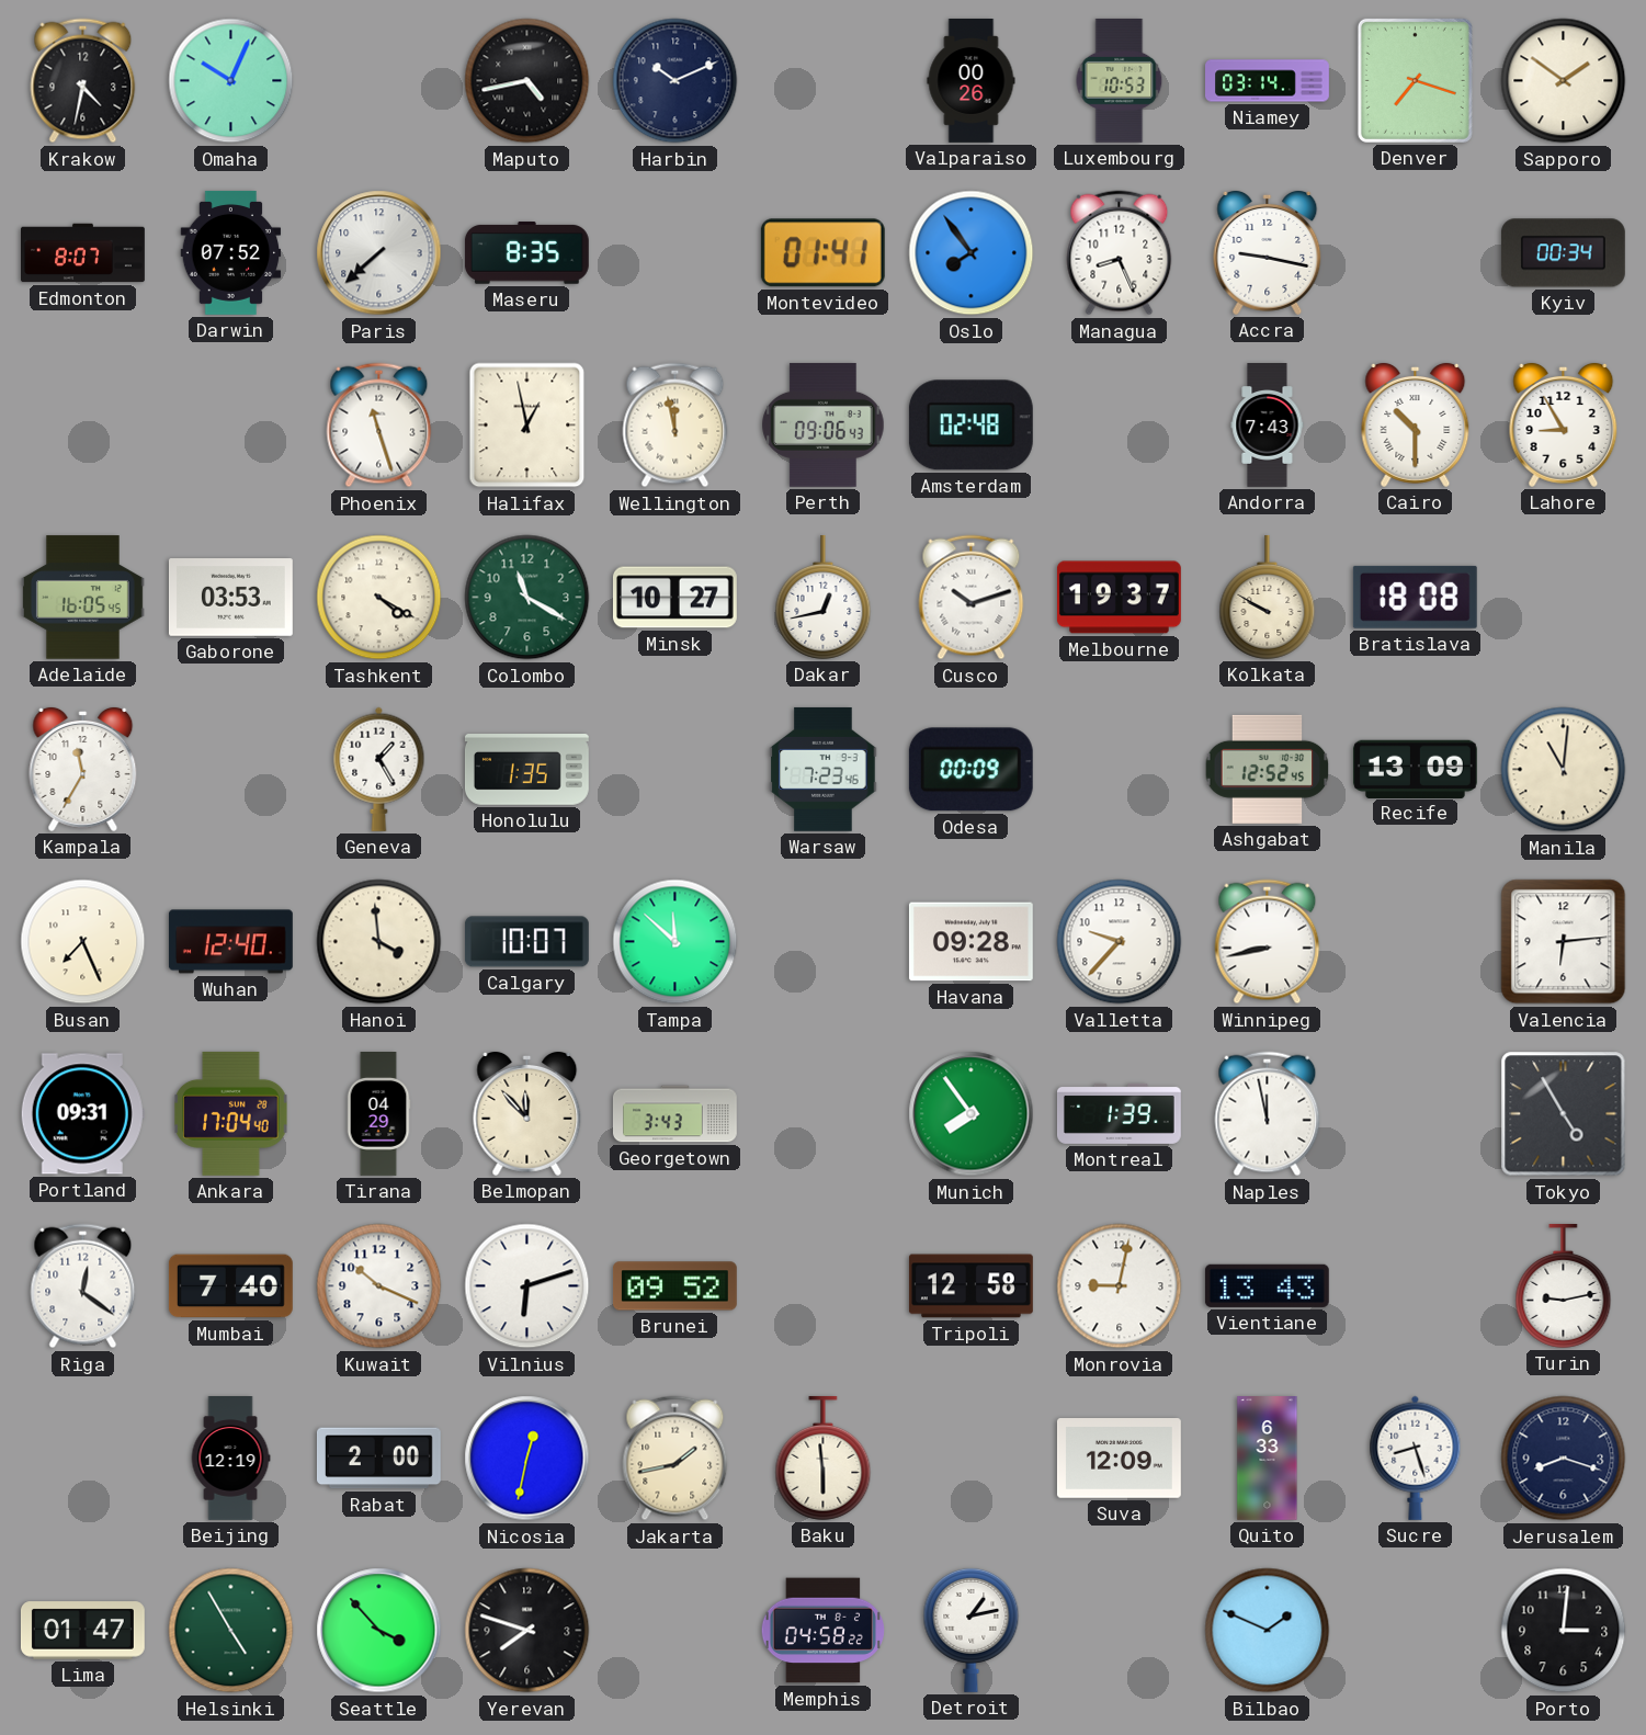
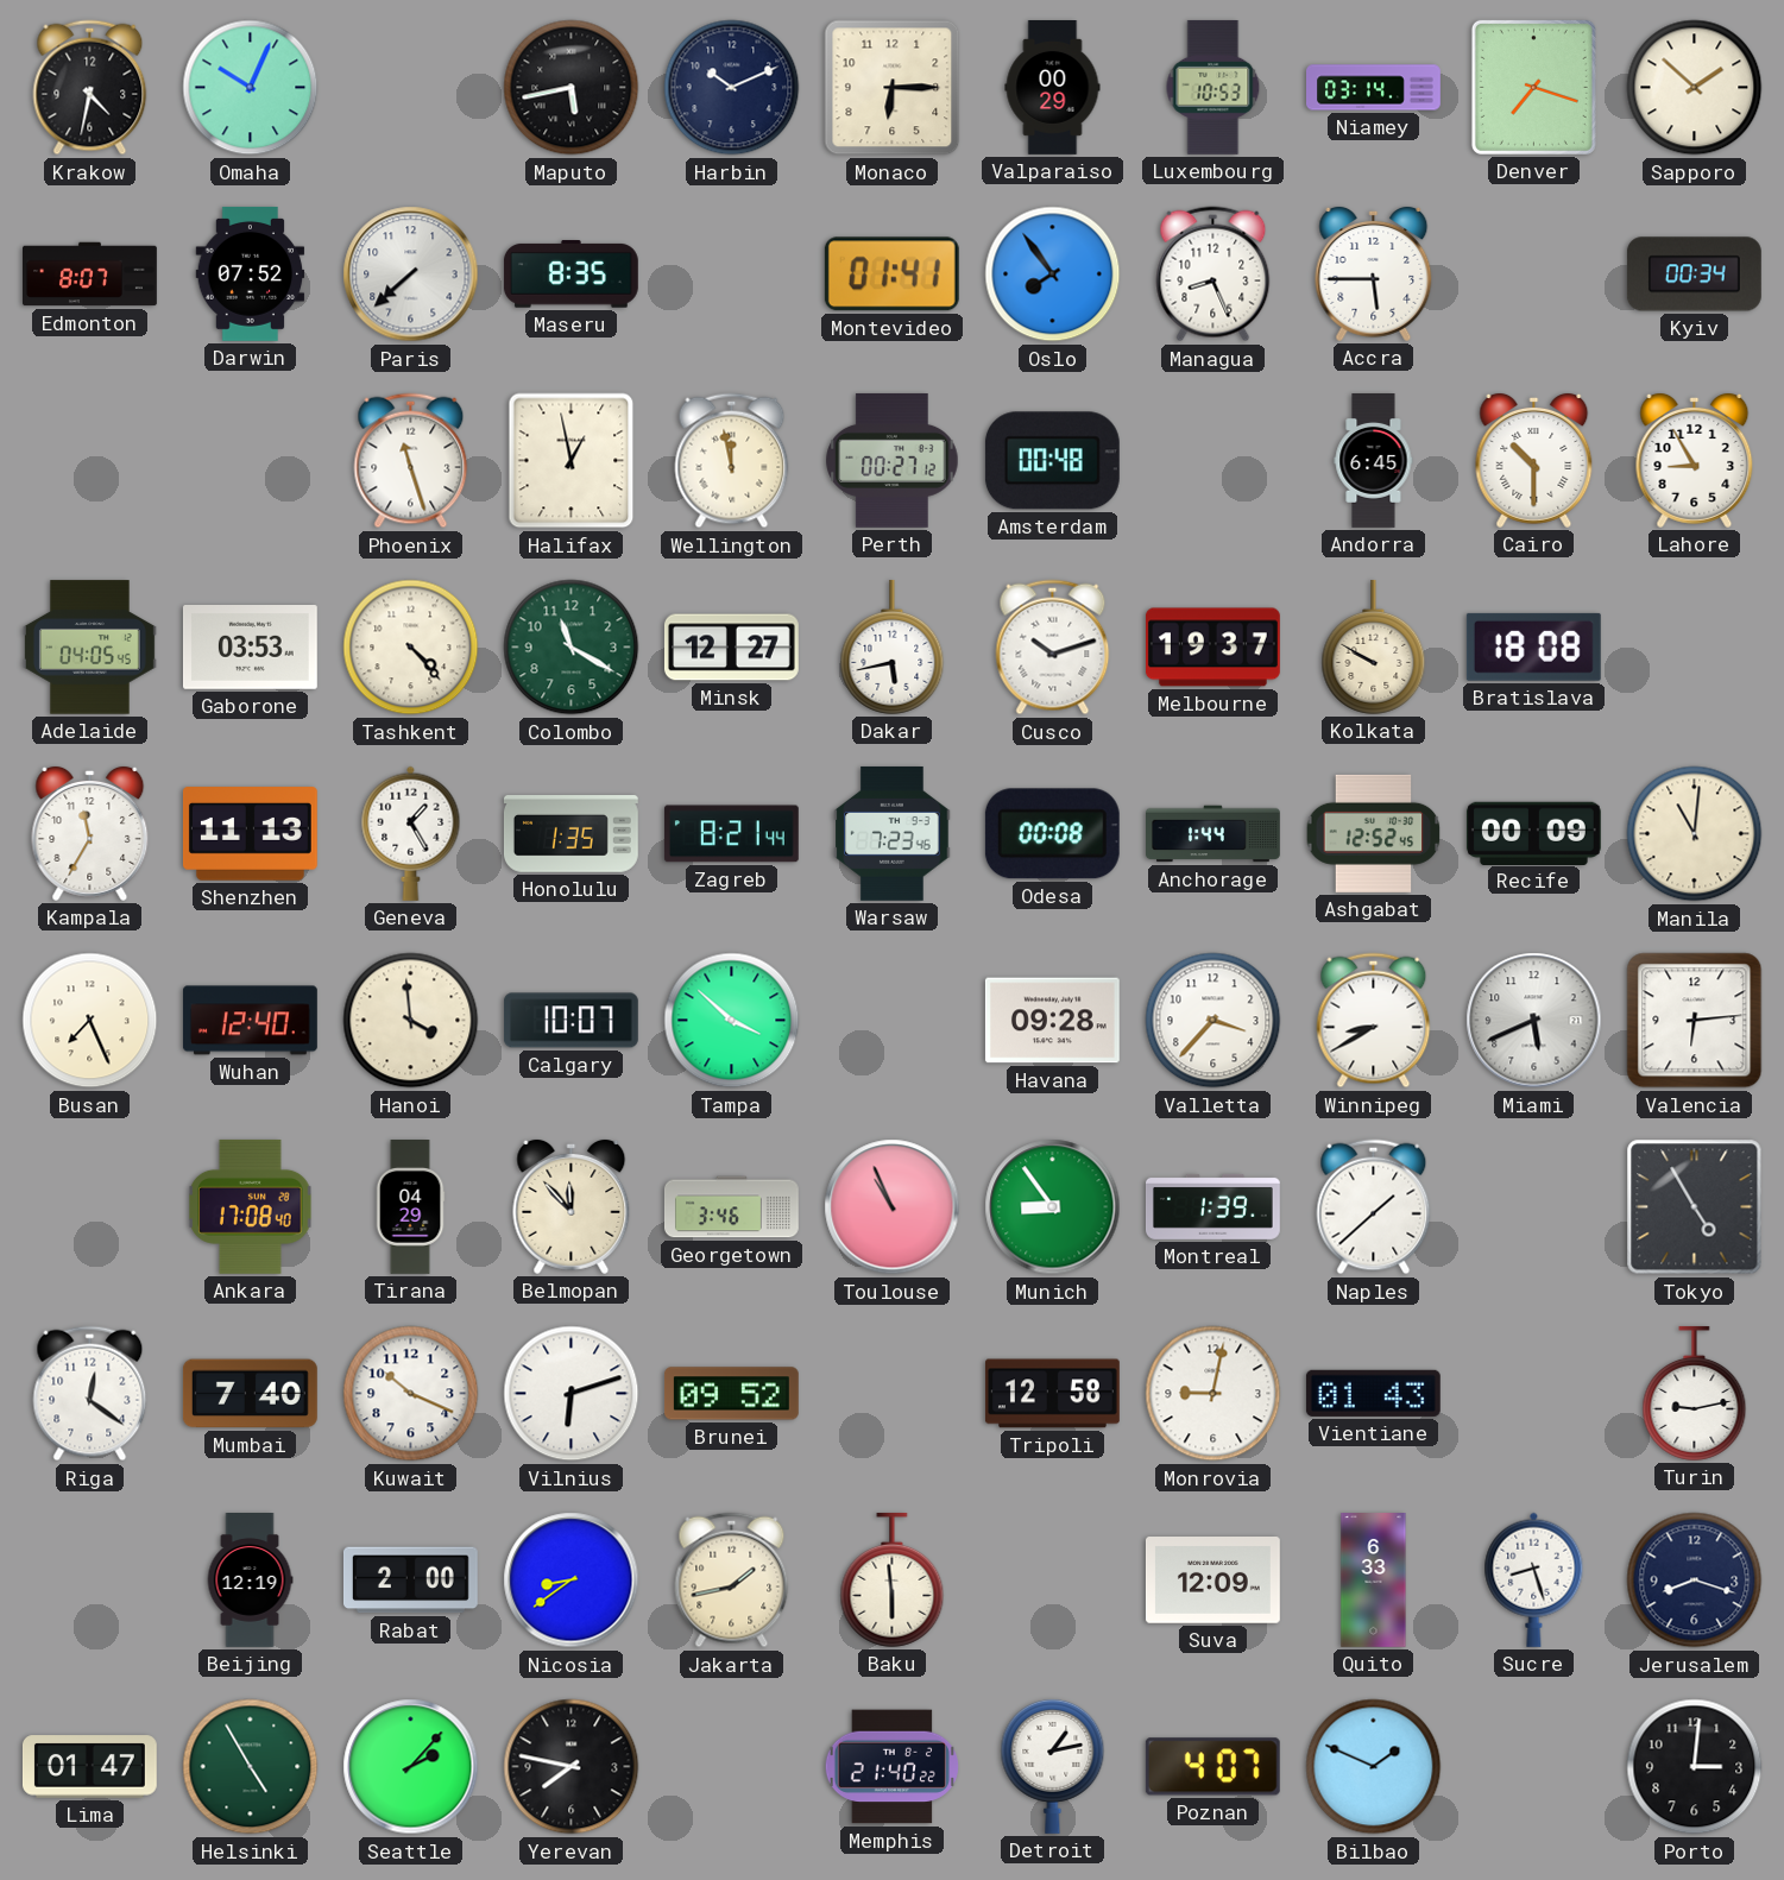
Maputo: 4:43 -> 5:43 (572, 88)
Monaco: none -> 6:15 (893, 88)
Valparaiso: 00:26 -> 00:29 (1053, 88)
Sapporo: 1:51 -> 1:52 (1695, 88)
Accra: 9:17 -> 5:45 (1374, 273)
Perth: 09:06 -> 00:27 (893, 460)
Amsterdam: 02:48 -> 00:48 (1052, 461)
Andorra: 7:43 -> 6:45 (1374, 461)
Adelaide: 16:05 -> 04:05 (89, 648)
Tashkent: 4:20 -> 4:23 (411, 648)
Minsk: 10:27 -> 12:27 (731, 648)
Dakar: 12:43 -> 5:43 (893, 646)
Shenzhen: none -> 11:13 (250, 834)
Zagreb: none -> 8:21 (731, 834)
Odesa: 00:09 -> 00:08 (1052, 834)
Anchorage: none -> 1:44 (1214, 834)
Recife: 13:09 -> 00:09 (1533, 833)
Tampa: 11:52 -> 3:52 (732, 1021)
Valletta: 9:37 -> 3:37 (1214, 1021)
Winnipeg: 8:43 -> 8:40 (1374, 1021)
Miami: none -> 5:41 (1534, 1021)
Portland: 09:31 -> none (82, 1114)
Ankara: 17:04 -> 17:08 (251, 1206)
Georgetown: 3:43 -> 3:46 (732, 1207)
Toulouse: none -> 10:56 (893, 1207)
Munich: 7:54 -> 8:54 (1053, 1207)
Naples: 11:58 -> 1:38 (1374, 1207)
Vientiane: 13:43 -> 01:43 (1373, 1393)
Nicosia: 12:32 -> 8:39 (572, 1581)
Seattle: 3:53 -> 2:07 (411, 1767)
Yerevan: 7:48 -> 7:47 (572, 1767)
Memphis: 04:58 -> 21:40 (891, 1767)
Poznan: none -> 4:07 (1212, 1767)
